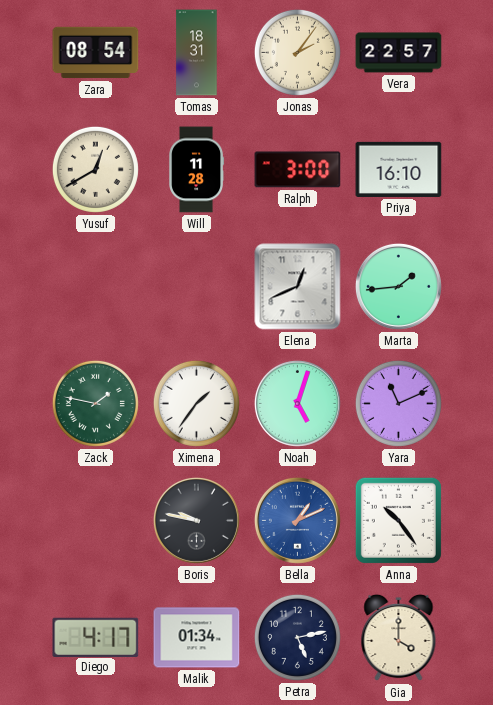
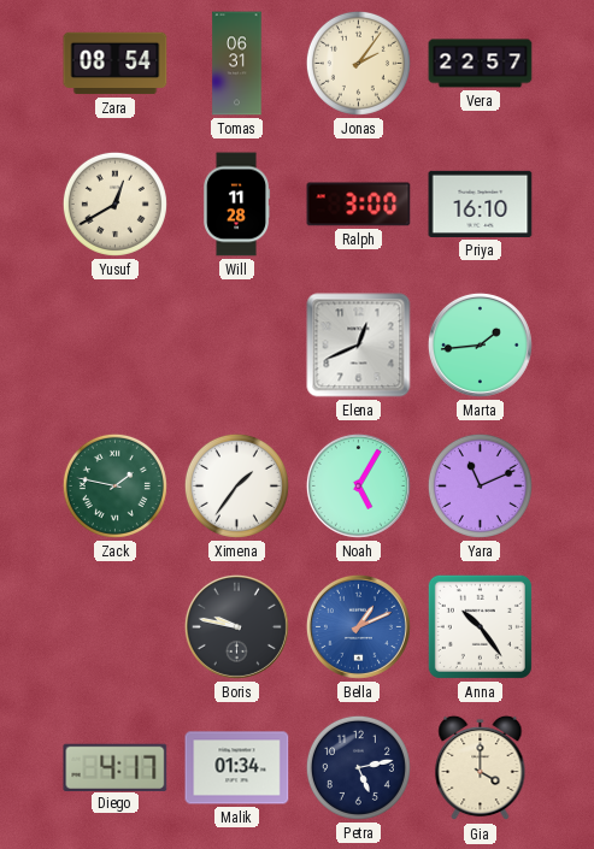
Tomas: 18:31 -> 06:31 (237, 64)
Noah: 5:03 -> 5:05 (358, 485)
